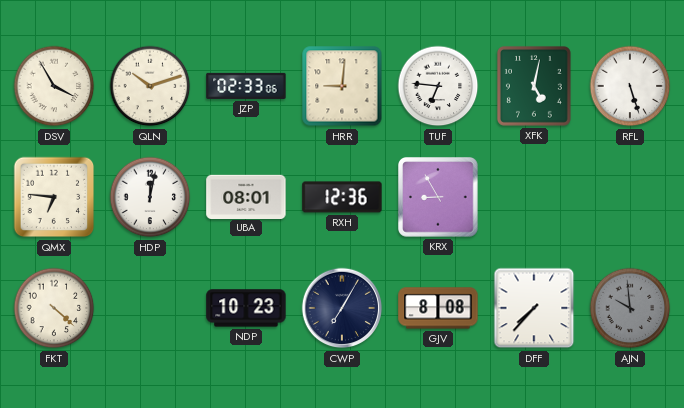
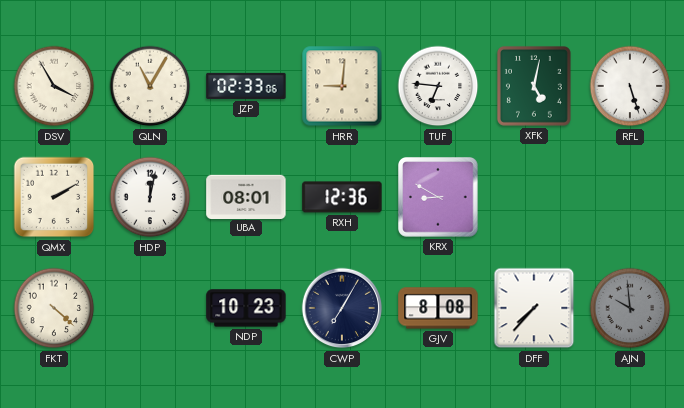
QLN: 10:12 -> 11:05 (150, 86)
QMX: 6:46 -> 2:10 (54, 197)
KRX: 8:55 -> 8:50 (439, 198)
